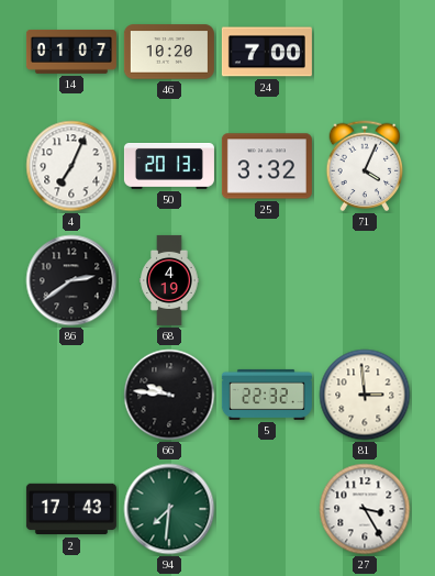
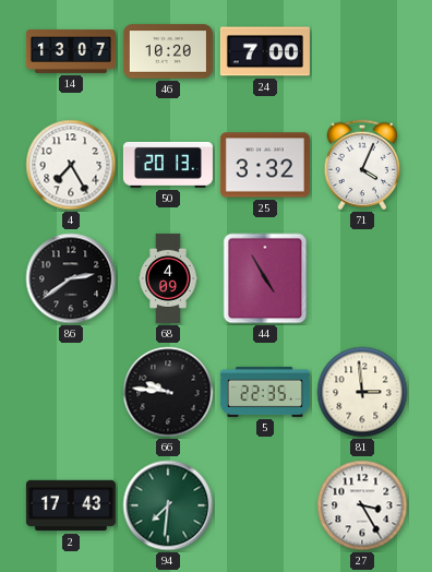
14: 01:07 -> 13:07 (71, 51)
4: 7:04 -> 7:25 (71, 165)
68: 4:19 -> 4:09 (168, 278)
44: none -> 4:55 (265, 278)
5: 22:32 -> 22:35 (265, 392)
